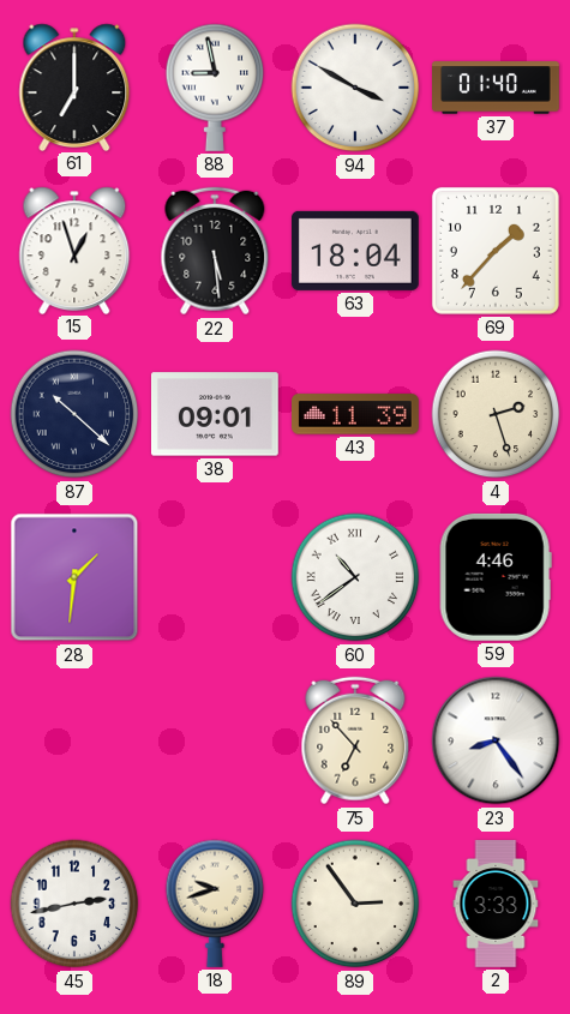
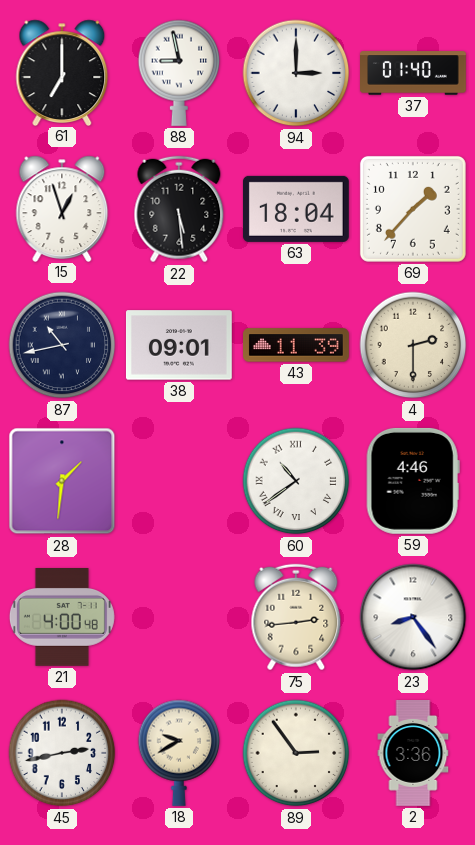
94: 3:50 -> 3:00 (296, 73)
87: 10:22 -> 10:43 (62, 345)
4: 2:27 -> 2:30 (413, 345)
21: none -> 4:00 (62, 618)
75: 6:53 -> 2:44 (296, 617)
18: 9:42 -> 9:40 (179, 753)
2: 3:33 -> 3:36 (413, 754)
